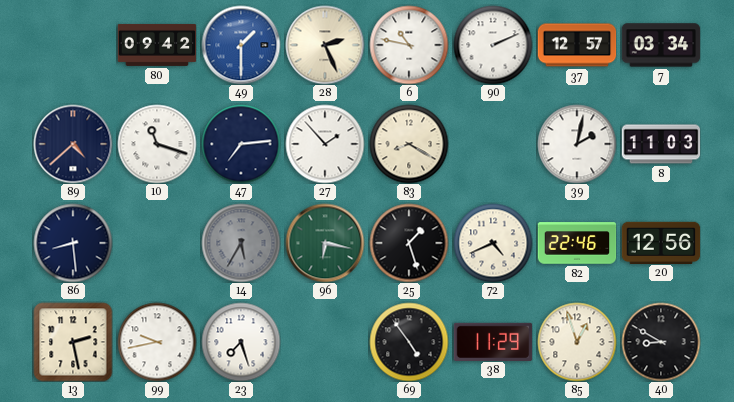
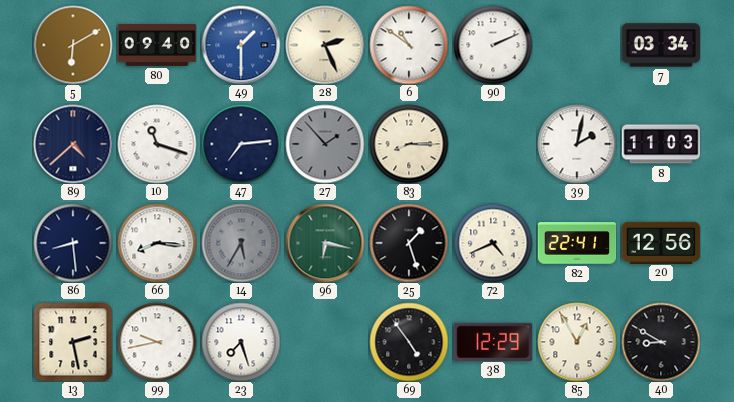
5: none -> 6:10 (73, 45)
80: 09:42 -> 09:40 (157, 45)
6: 10:47 -> 10:51 (409, 45)
37: 12:57 -> none (577, 45)
27 dial: white -> grey (325, 144)
83: 8:20 -> 8:15 (409, 144)
66: none -> 8:16 (157, 243)
82: 22:46 -> 22:41 (577, 243)
38: 11:29 -> 12:29 (493, 341)
85: 12:57 -> 12:55 (577, 342)
